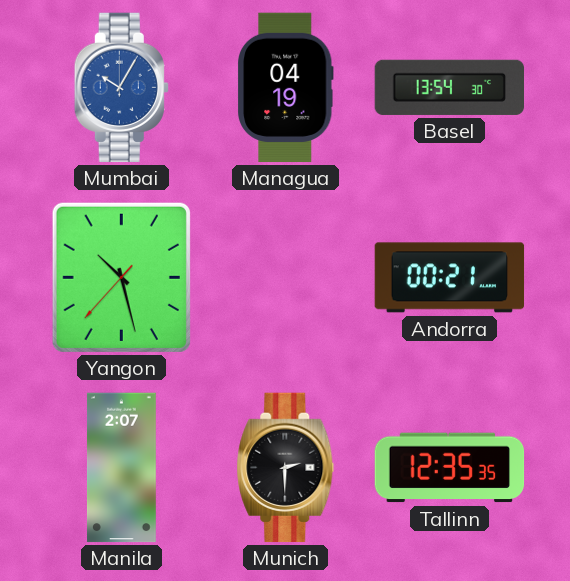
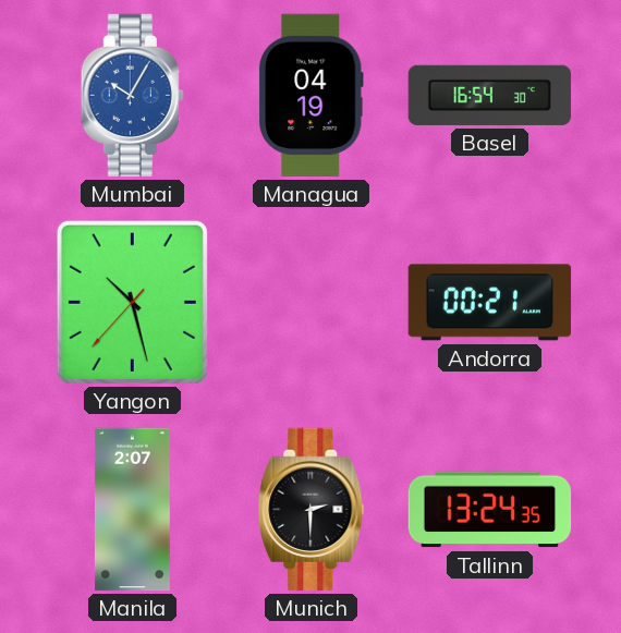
Basel: 13:54 -> 16:54 (489, 95)
Tallinn: 12:35 -> 13:24 (490, 510)
